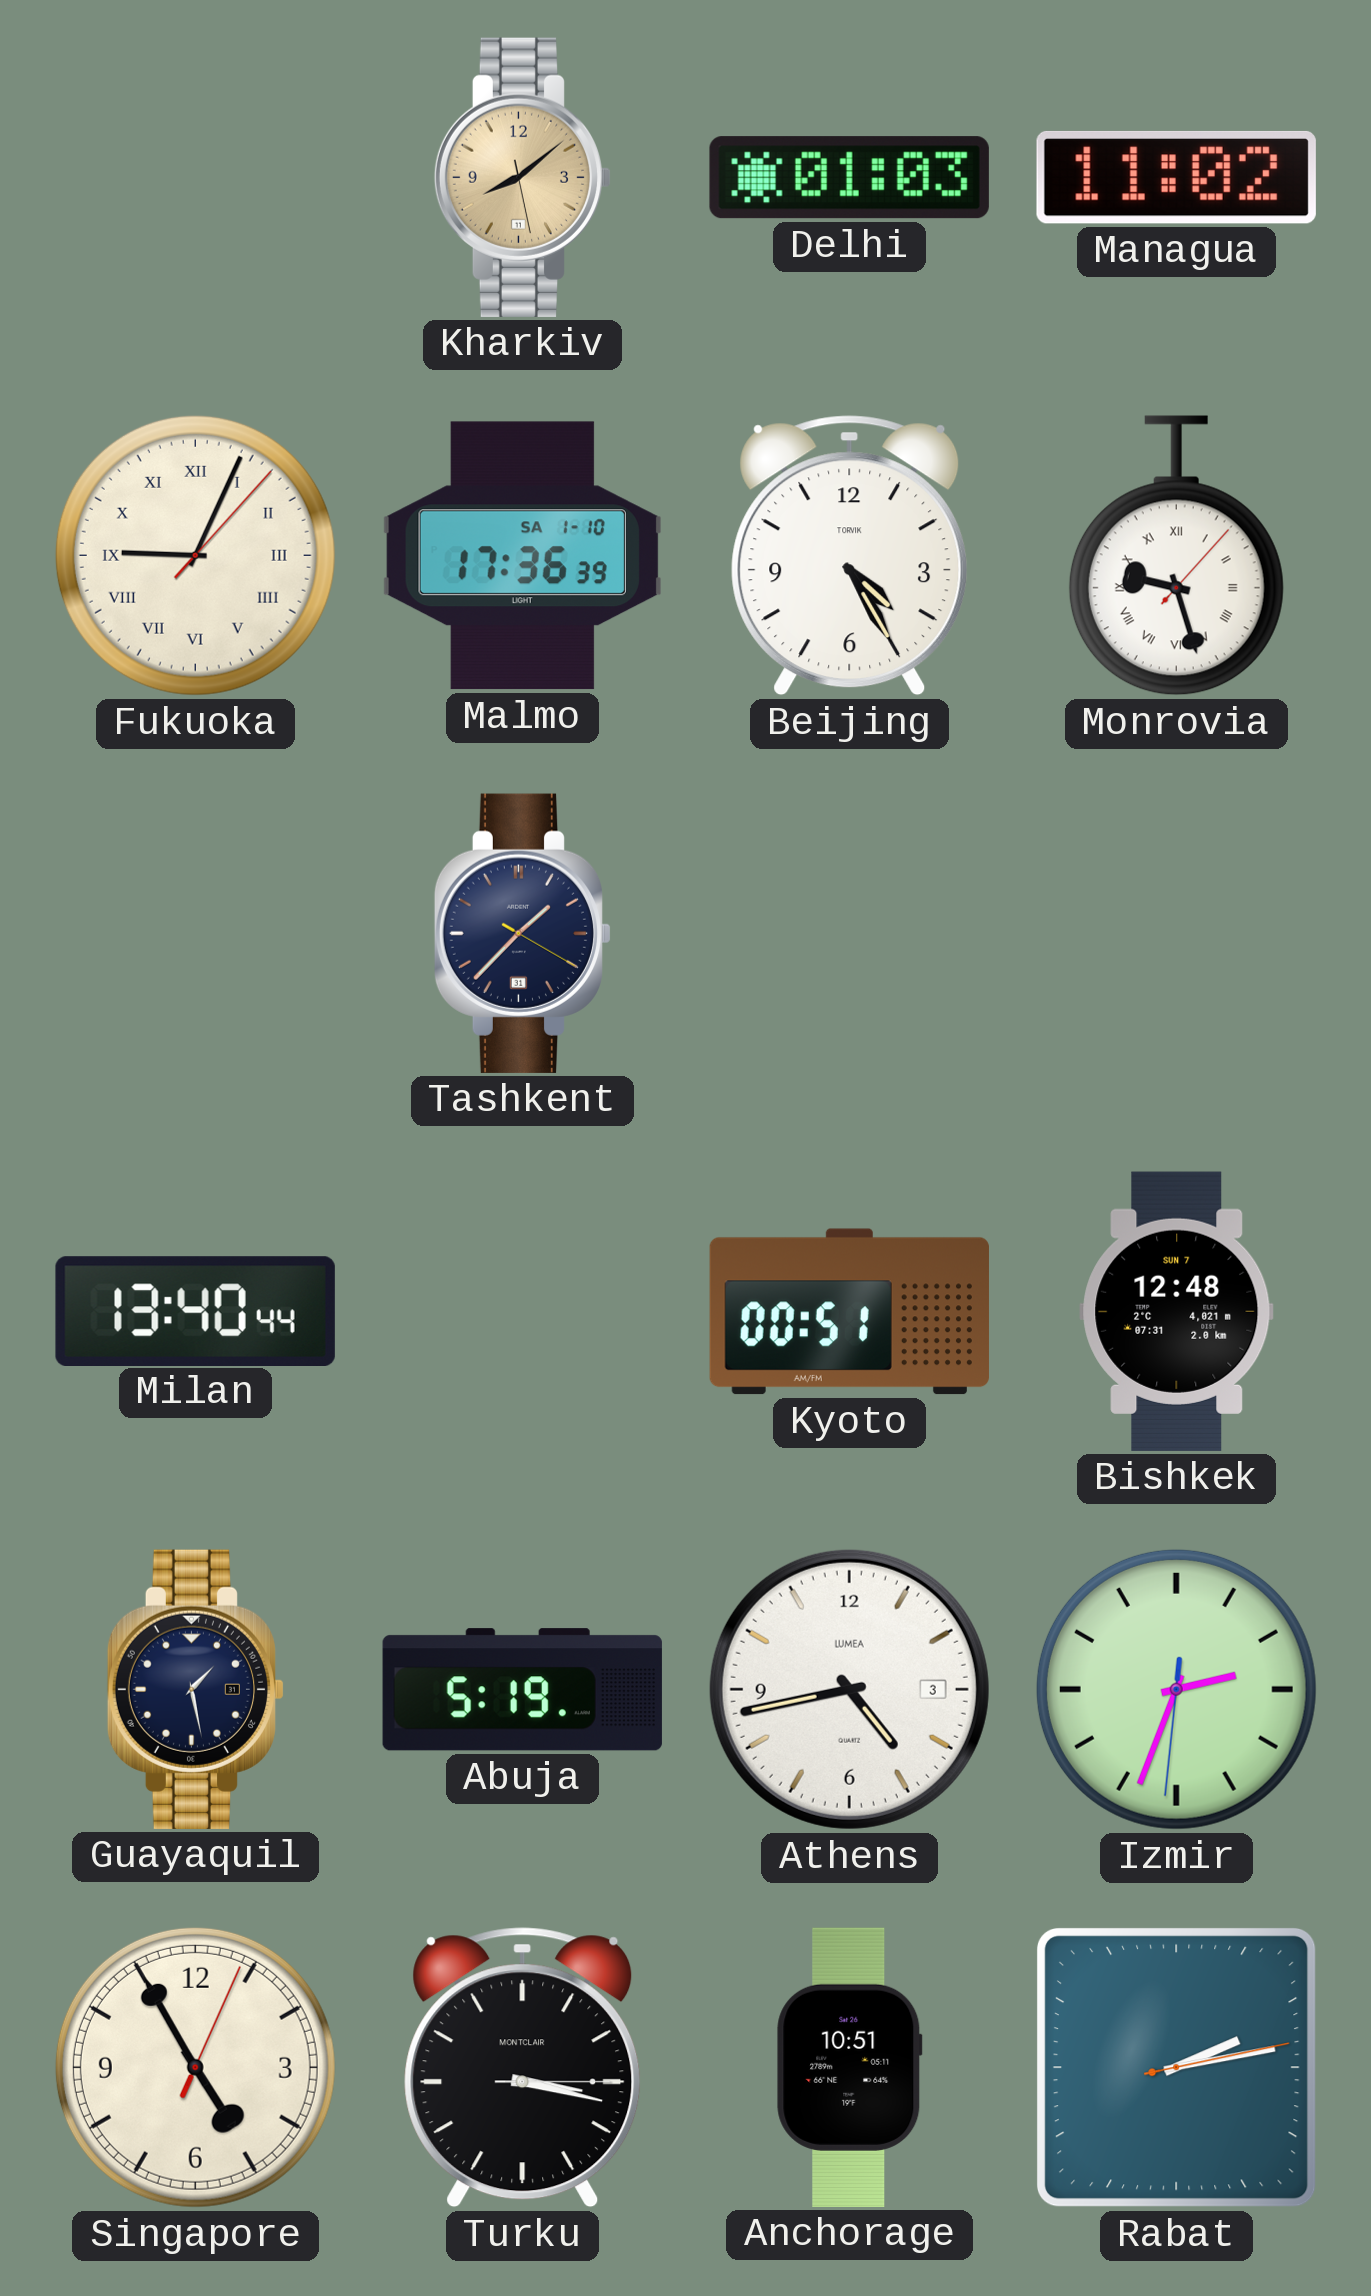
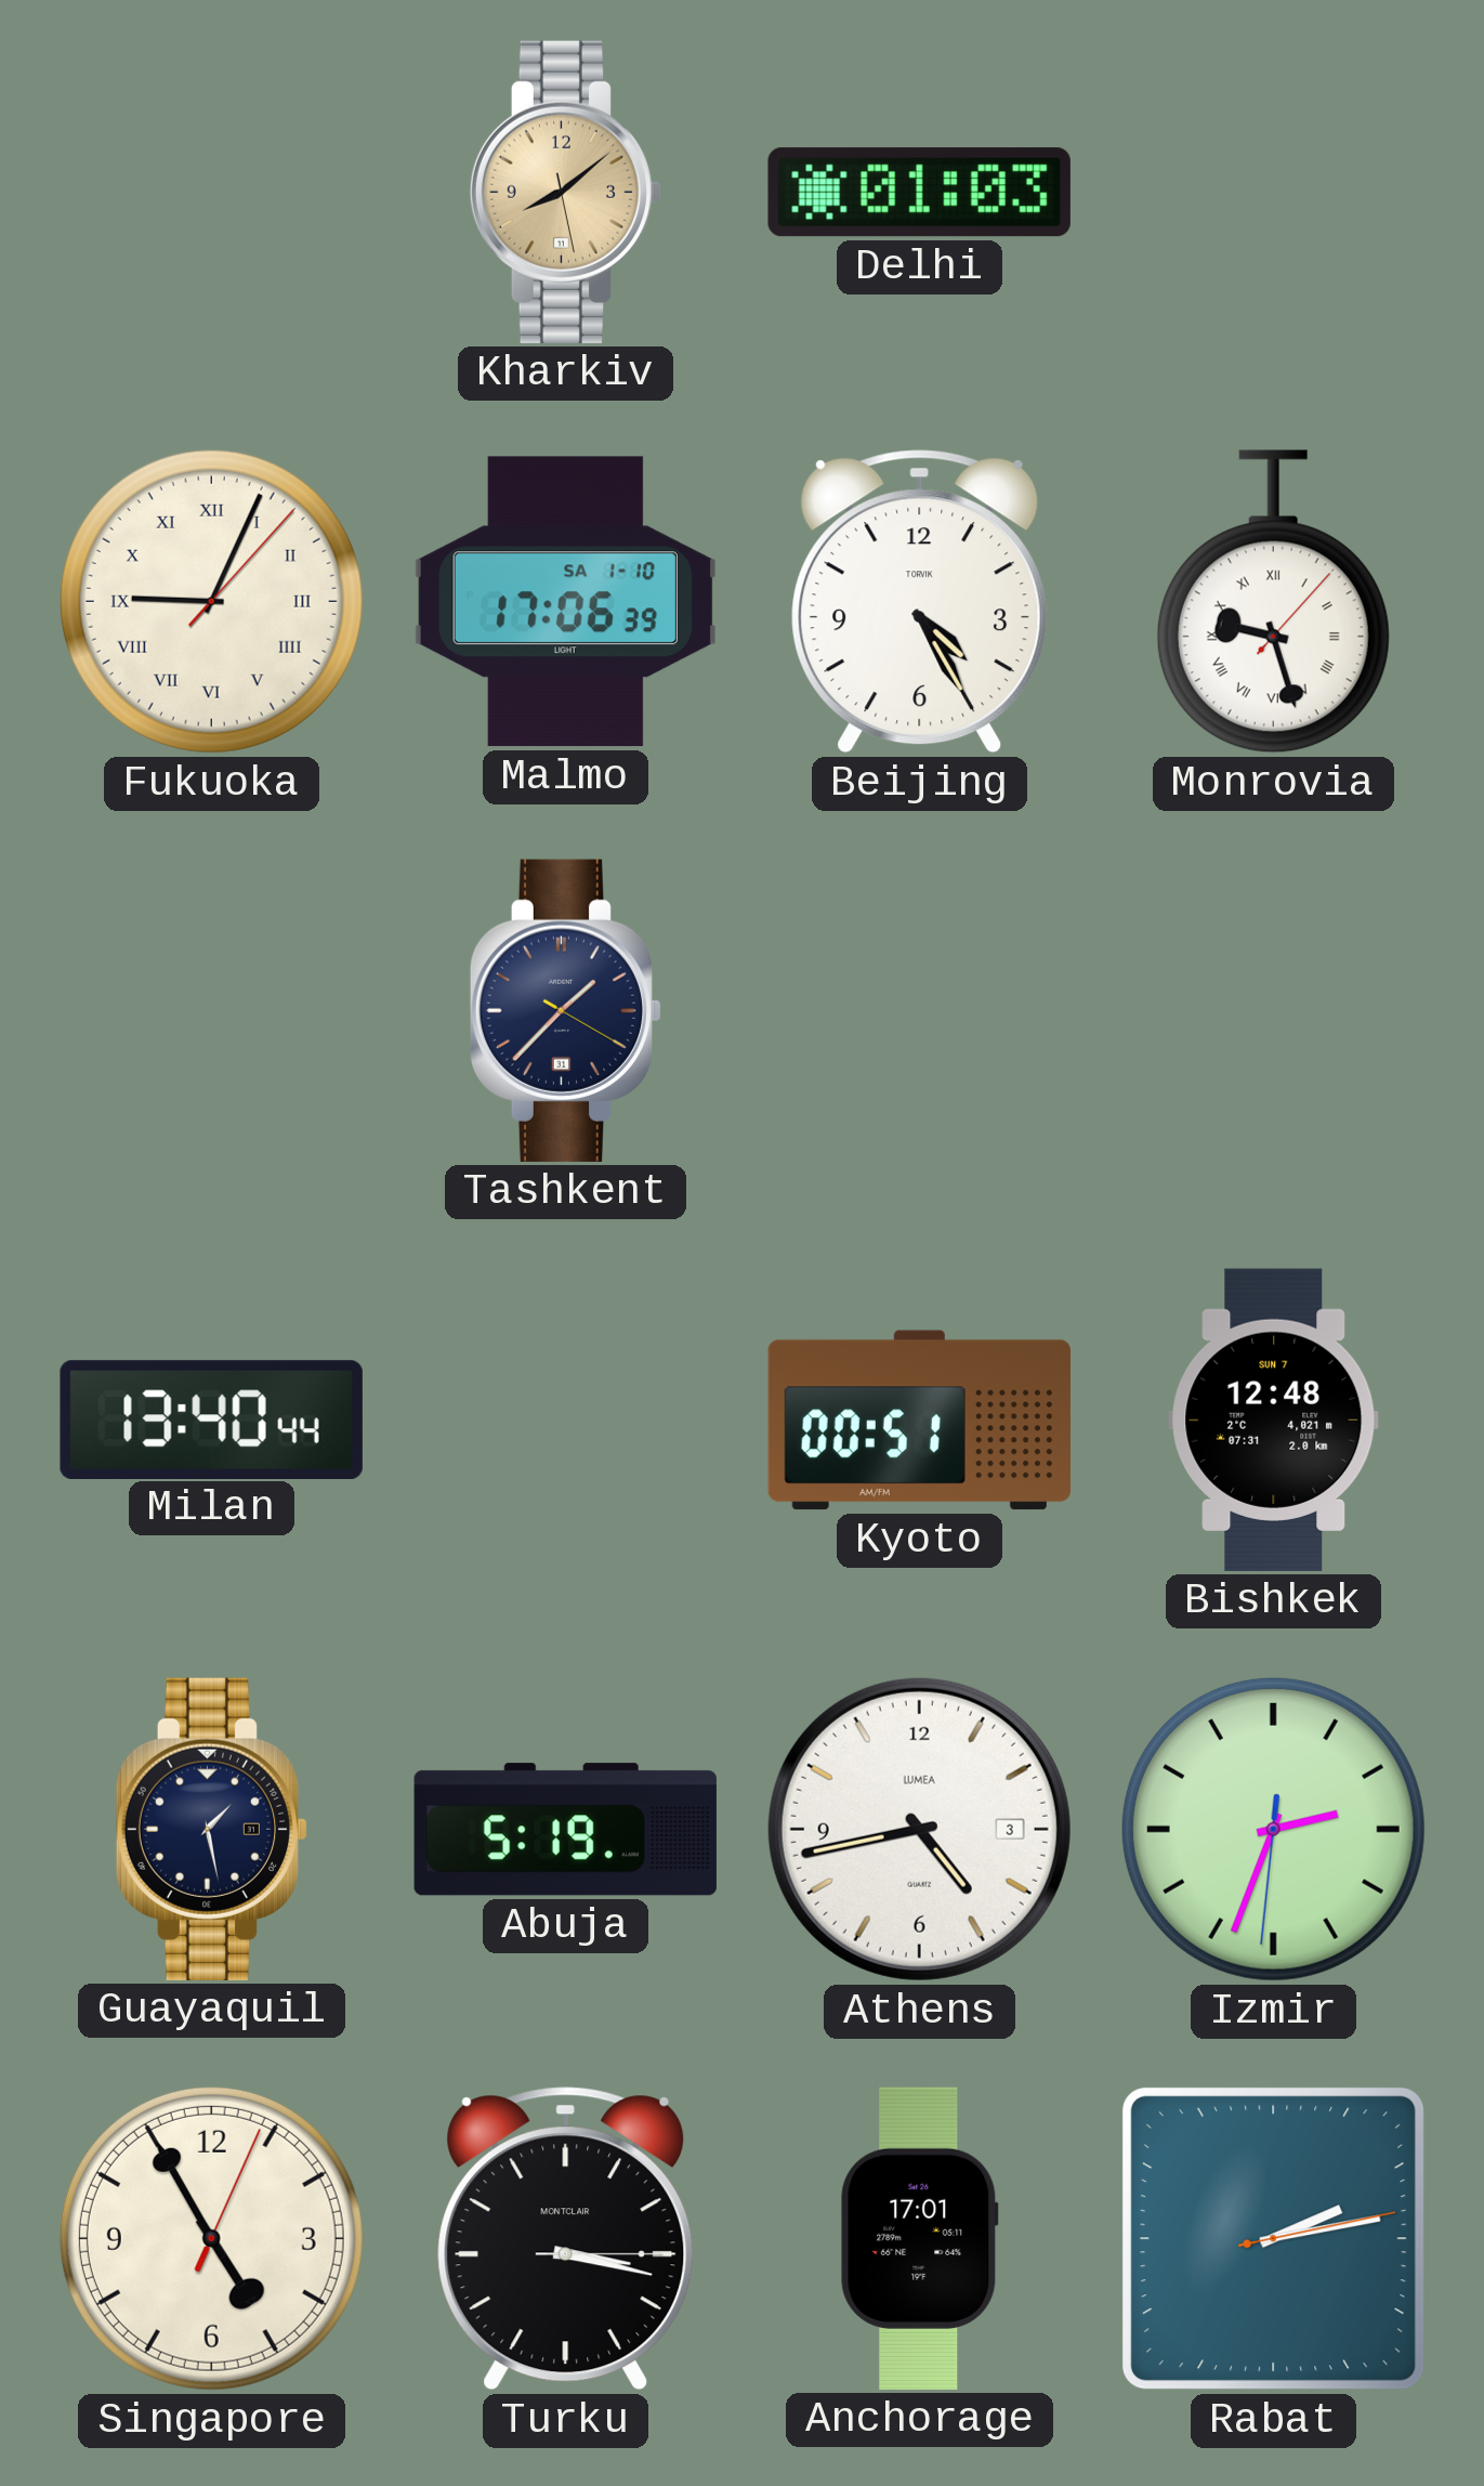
Managua: 11:02 -> none (1176, 177)
Malmo: 17:36 -> 17:06 (565, 602)
Anchorage: 10:51 -> 17:01 (920, 2238)
